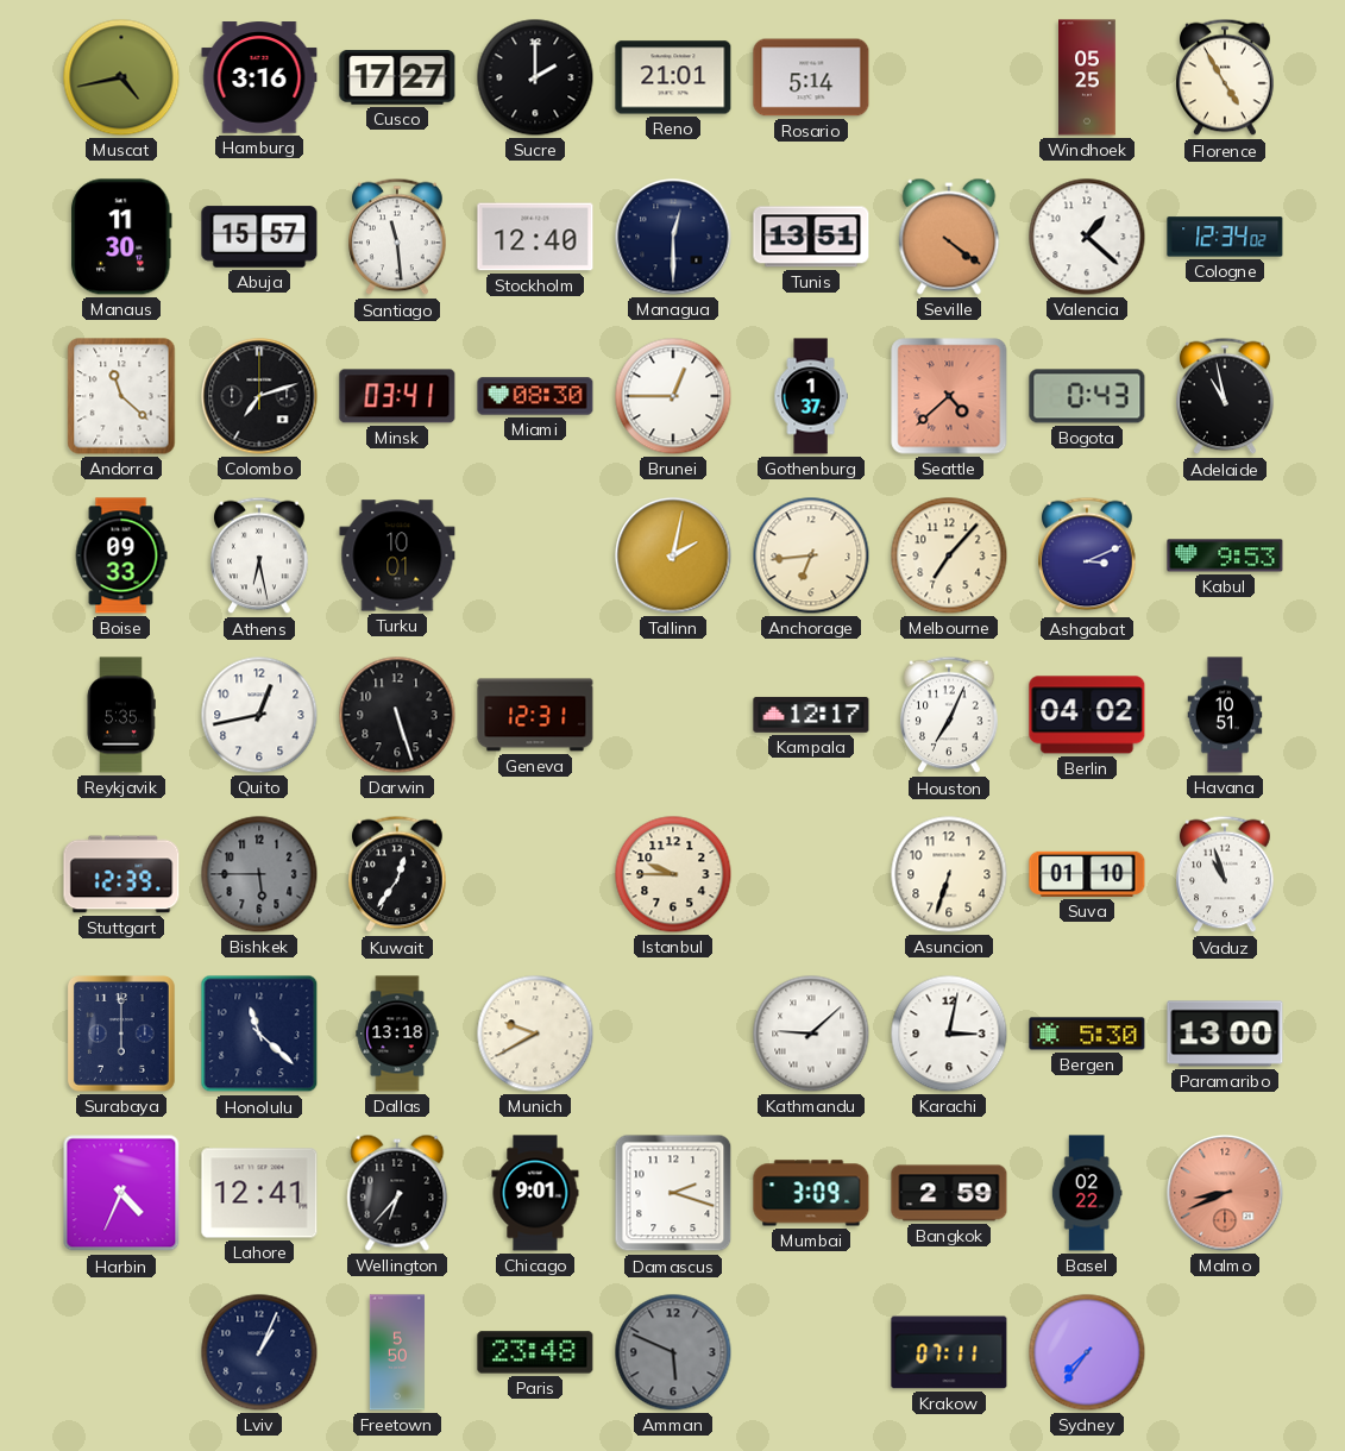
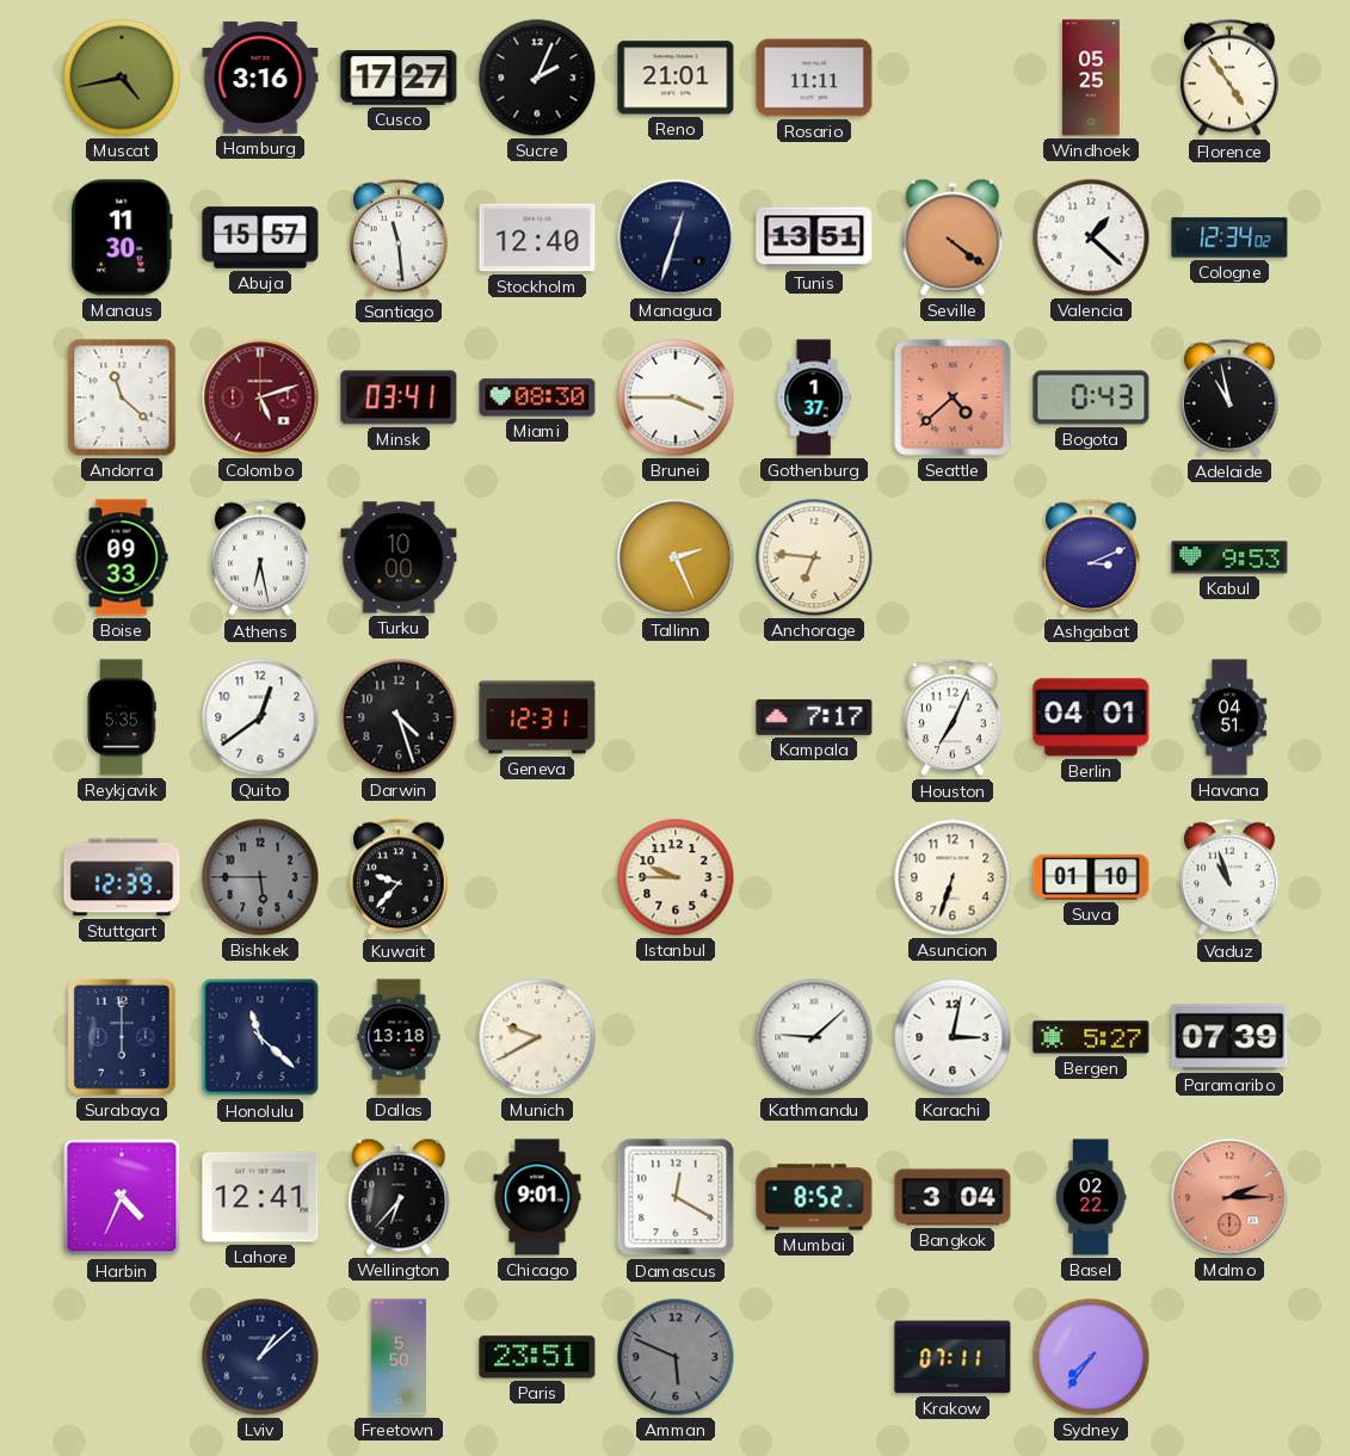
Sucre: 2:00 -> 2:04 (537, 78)
Rosario: 5:14 -> 11:11 (814, 78)
Florence: 4:55 -> 4:54 (1229, 78)
Managua: 12:30 -> 12:33 (676, 237)
Colombo: 7:12 -> 5:12 (260, 397)
Colombo dial: black -> burgundy (260, 397)
Brunei: 12:45 -> 3:45 (676, 397)
Turku: 10:01 -> 10:00 (399, 557)
Tallinn: 2:02 -> 2:26 (676, 557)
Anchorage: 6:44 -> 6:46 (814, 557)
Melbourne: 7:07 -> none (949, 555)
Quito: 12:43 -> 12:39 (260, 717)
Darwin: 5:27 -> 4:27 (399, 717)
Kampala: 12:17 -> 7:17 (814, 717)
Berlin: 04:02 -> 04:01 (1091, 717)
Havana: 10:51 -> 04:51 (1229, 717)
Kuwait: 12:36 -> 9:37 (399, 877)
Bergen: 5:30 -> 5:27 (1091, 1037)
Paramaribo: 13:00 -> 07:39 (1229, 1037)
Damascus: 2:18 -> 12:20 (676, 1197)
Mumbai: 3:09 -> 8:52 (814, 1197)
Bangkok: 2:59 -> 3:04 (953, 1197)
Malmo: 8:41 -> 2:15 (1229, 1197)
Lviv: 1:04 -> 1:08 (260, 1357)
Paris: 23:48 -> 23:51 (537, 1357)
